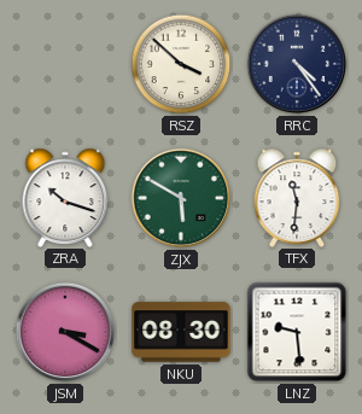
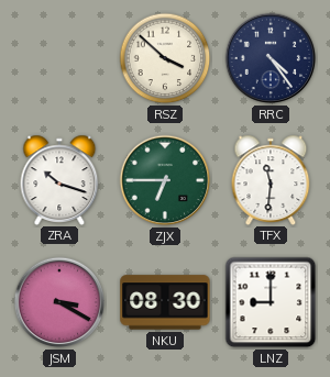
ZJX: 5:50 -> 6:45 (165, 180)
LNZ: 9:29 -> 9:00 (271, 302)
